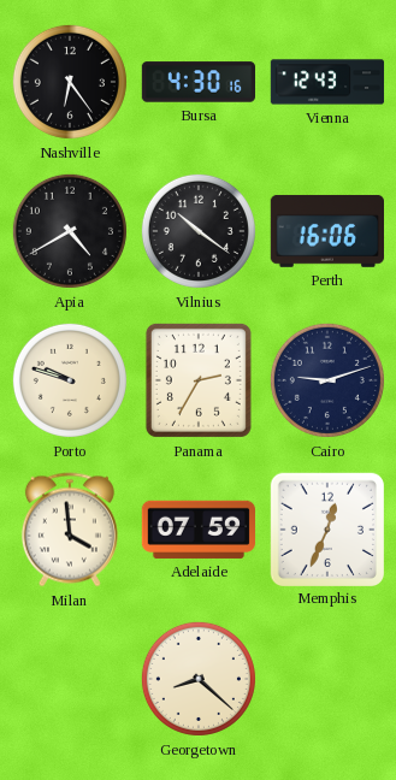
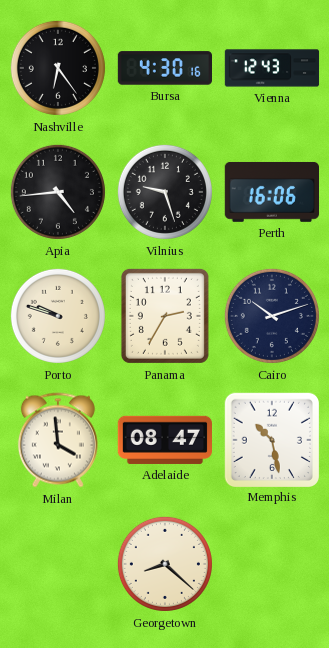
Apia: 4:40 -> 4:44 (58, 192)
Vilnius: 10:21 -> 9:27 (165, 192)
Cairo: 9:12 -> 10:12 (272, 316)
Adelaide: 07:59 -> 08:47 (164, 440)
Memphis: 12:34 -> 10:28 (271, 439)
